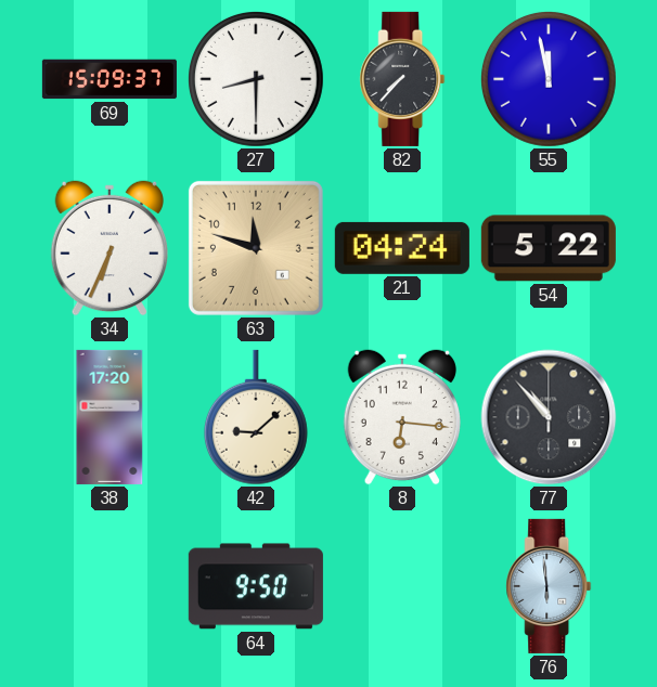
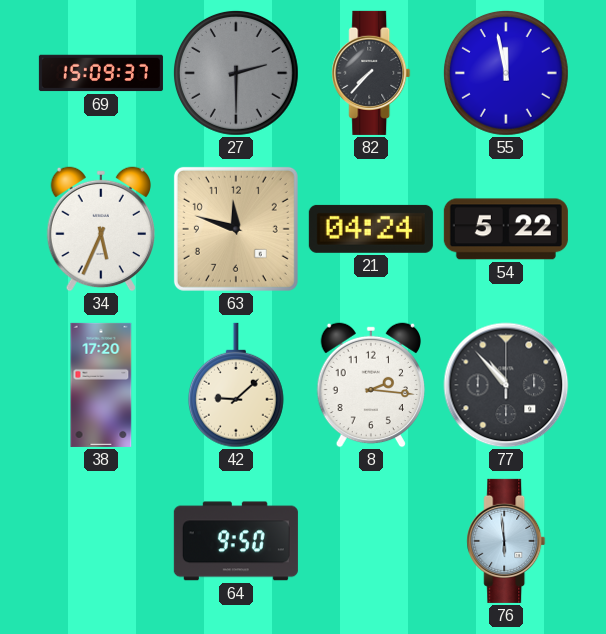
27: 8:30 -> 2:30 (236, 73)
27 dial: white -> grey (236, 73)
34: 6:34 -> 5:34 (100, 229)
8: 6:16 -> 2:16 (370, 385)
